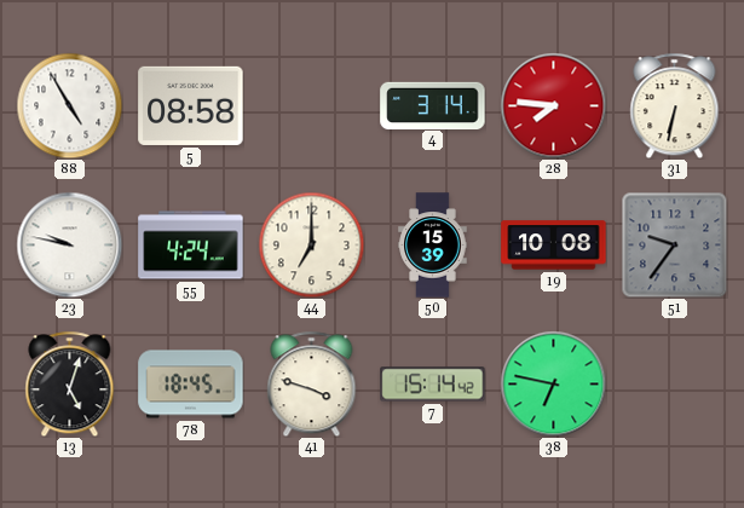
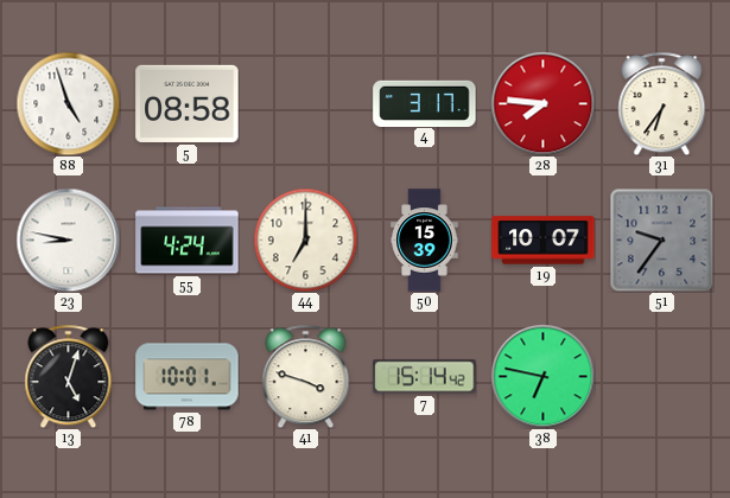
88: 4:55 -> 4:57 (68, 103)
4: 3:14 -> 3:17 (425, 103)
31: 6:32 -> 6:36 (662, 103)
23: 9:47 -> 8:47 (68, 240)
19: 10:08 -> 10:07 (544, 241)
78: 18:45 -> 10:01 (188, 377)
